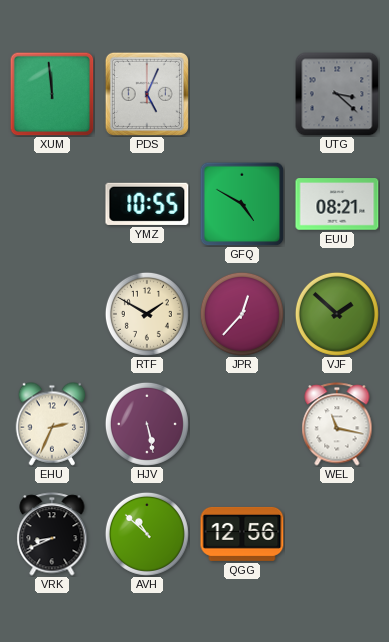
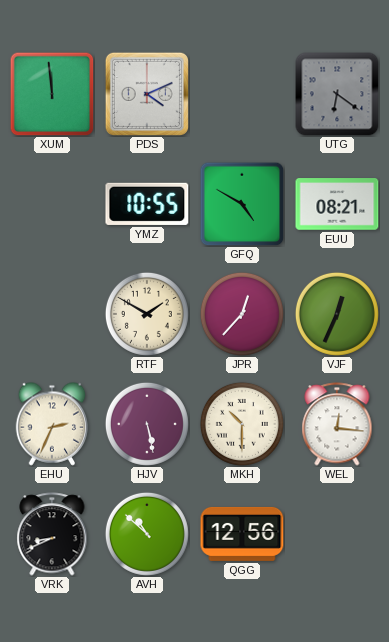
PDS: 5:04 -> 4:11 (147, 94)
UTG: 3:22 -> 6:21 (337, 94)
VJF: 1:52 -> 12:34 (337, 314)
MKH: none -> 10:30 (242, 424)
WEL: 11:17 -> 12:16 (337, 424)
